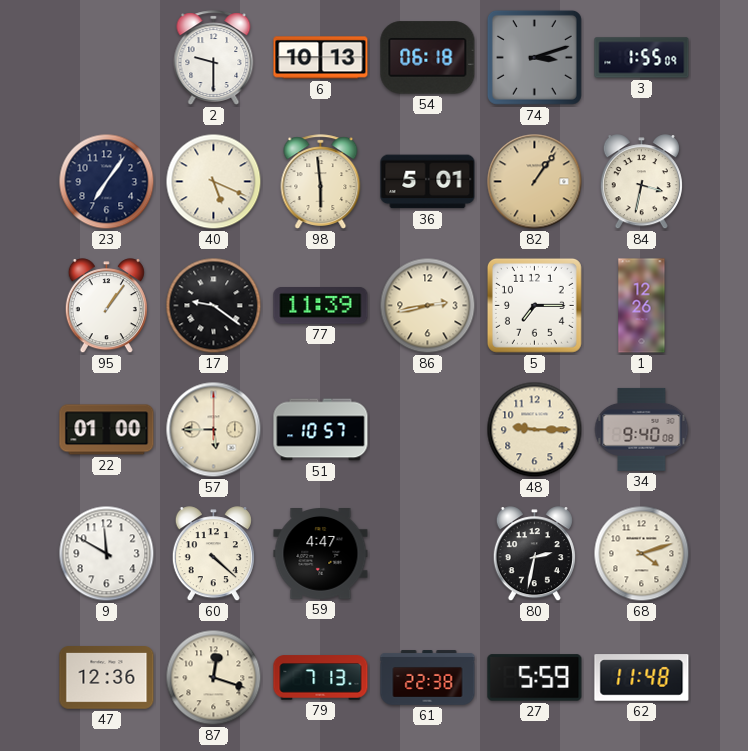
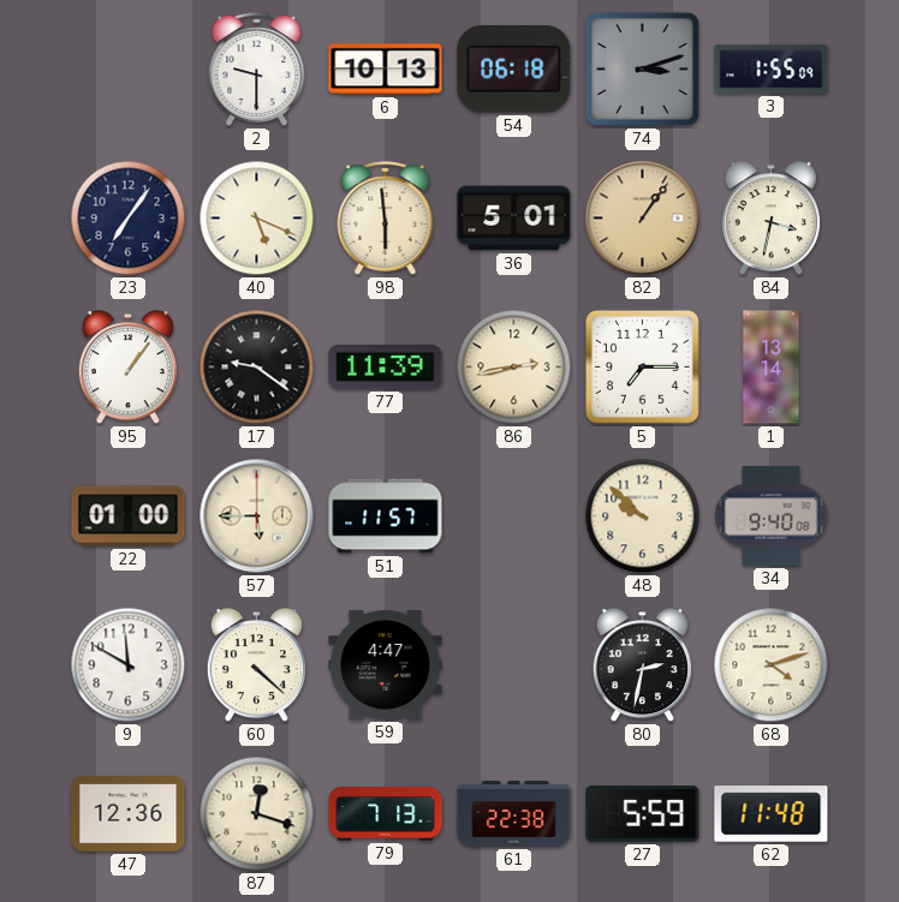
1: 12:26 -> 13:14 (772, 368)
51: 10:57 -> 11:57 (386, 516)
48: 9:15 -> 9:52 (643, 516)
